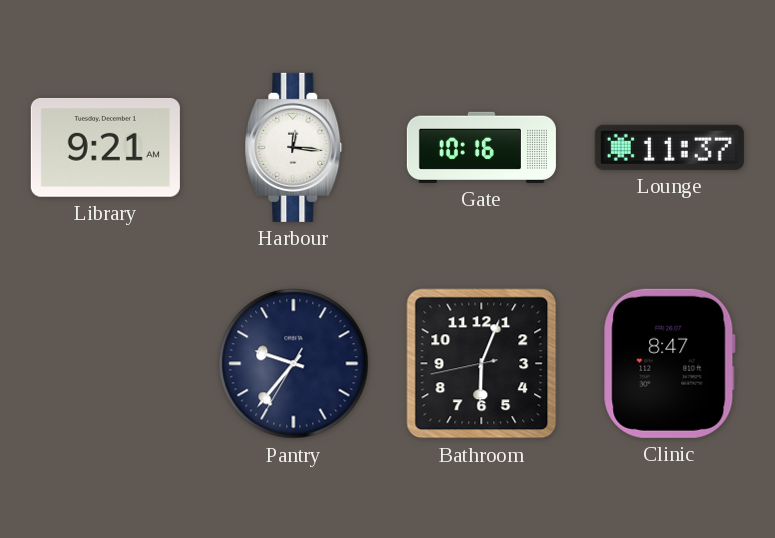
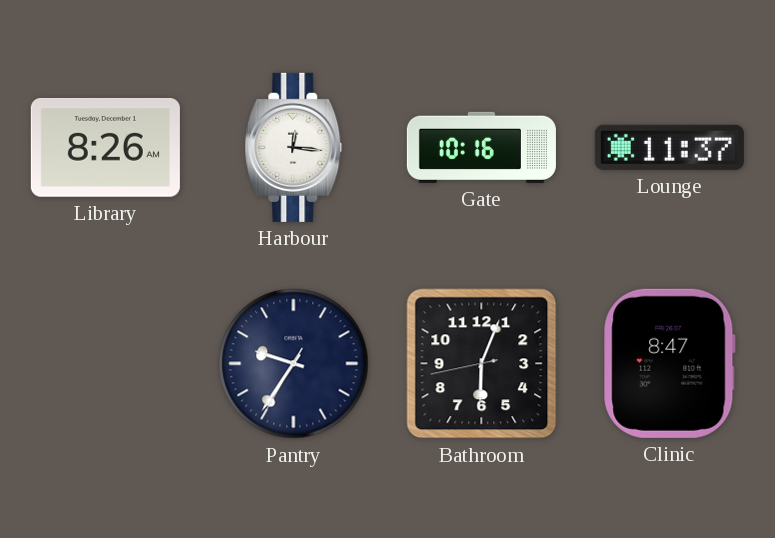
Library: 9:21 -> 8:26 (105, 147)
Pantry: 9:36 -> 9:35 (294, 364)
